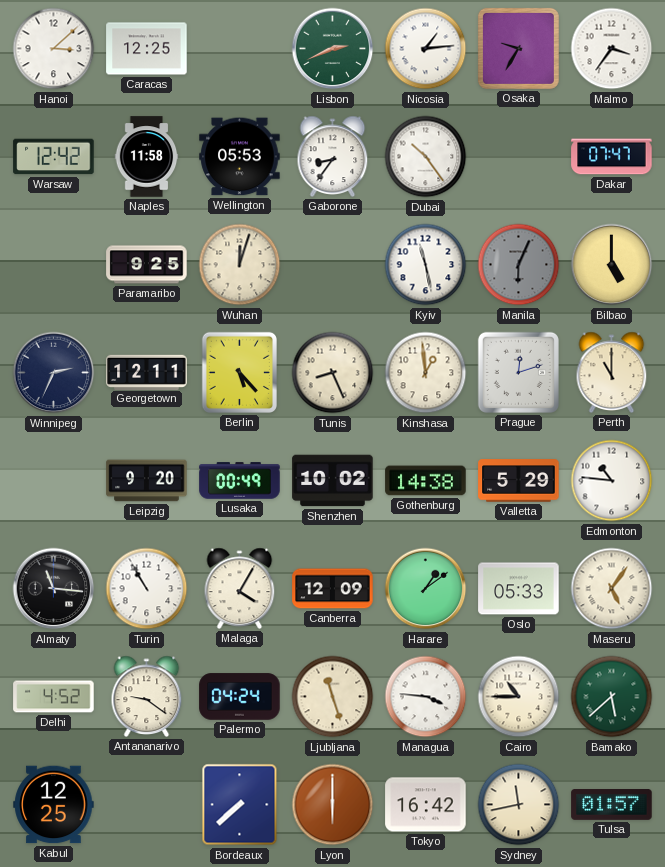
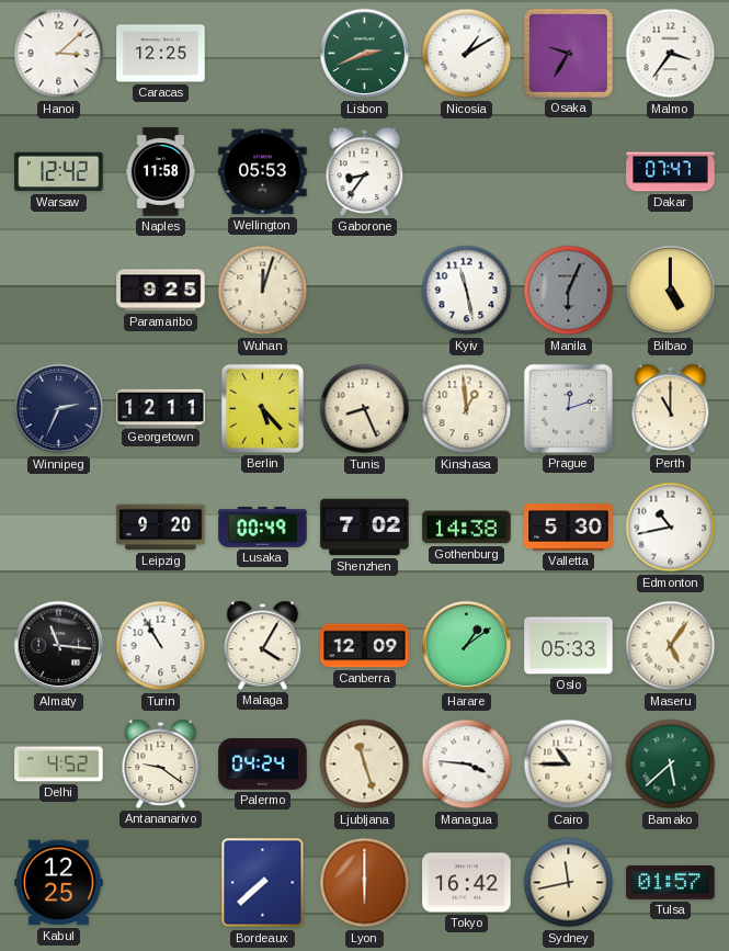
Nicosia: 1:14 -> 1:10 (467, 54)
Dubai: 10:24 -> none (426, 157)
Shenzhen: 10:02 -> 7:02 (365, 528)
Valletta: 5:29 -> 5:30 (569, 528)
Edmonton: 10:46 -> 10:43 (671, 528)
